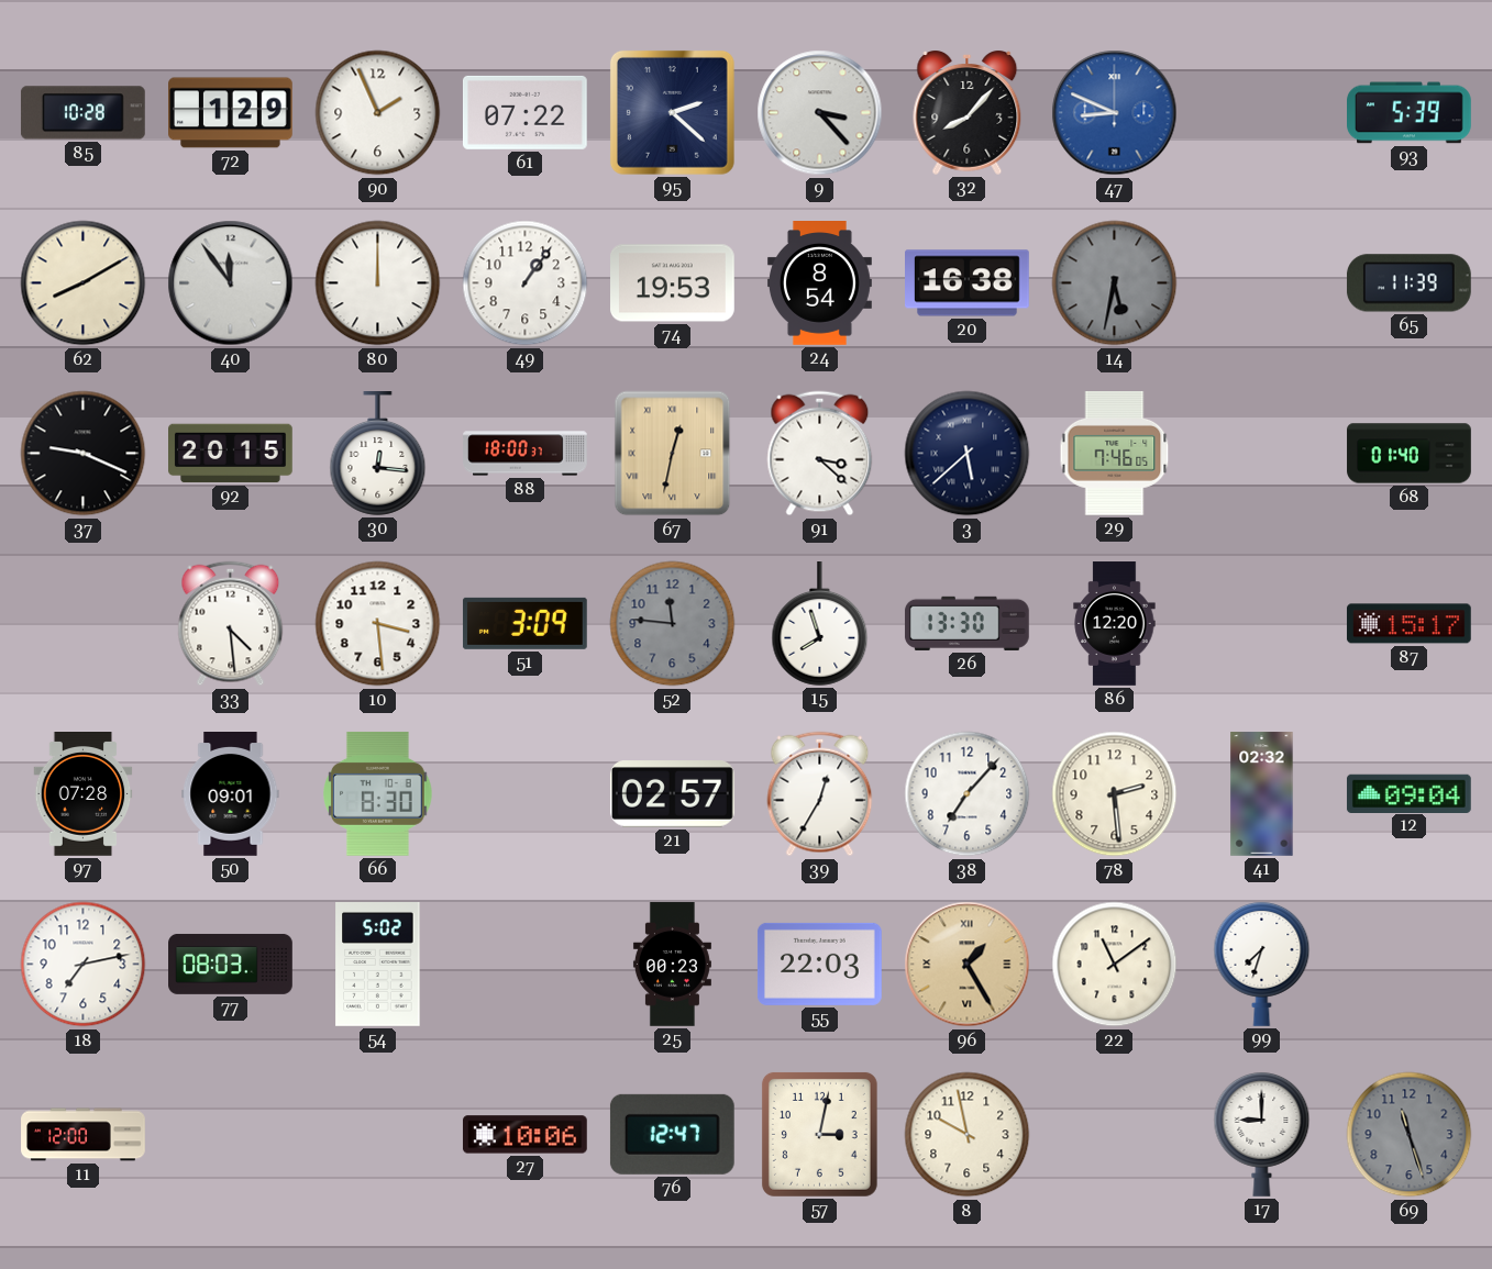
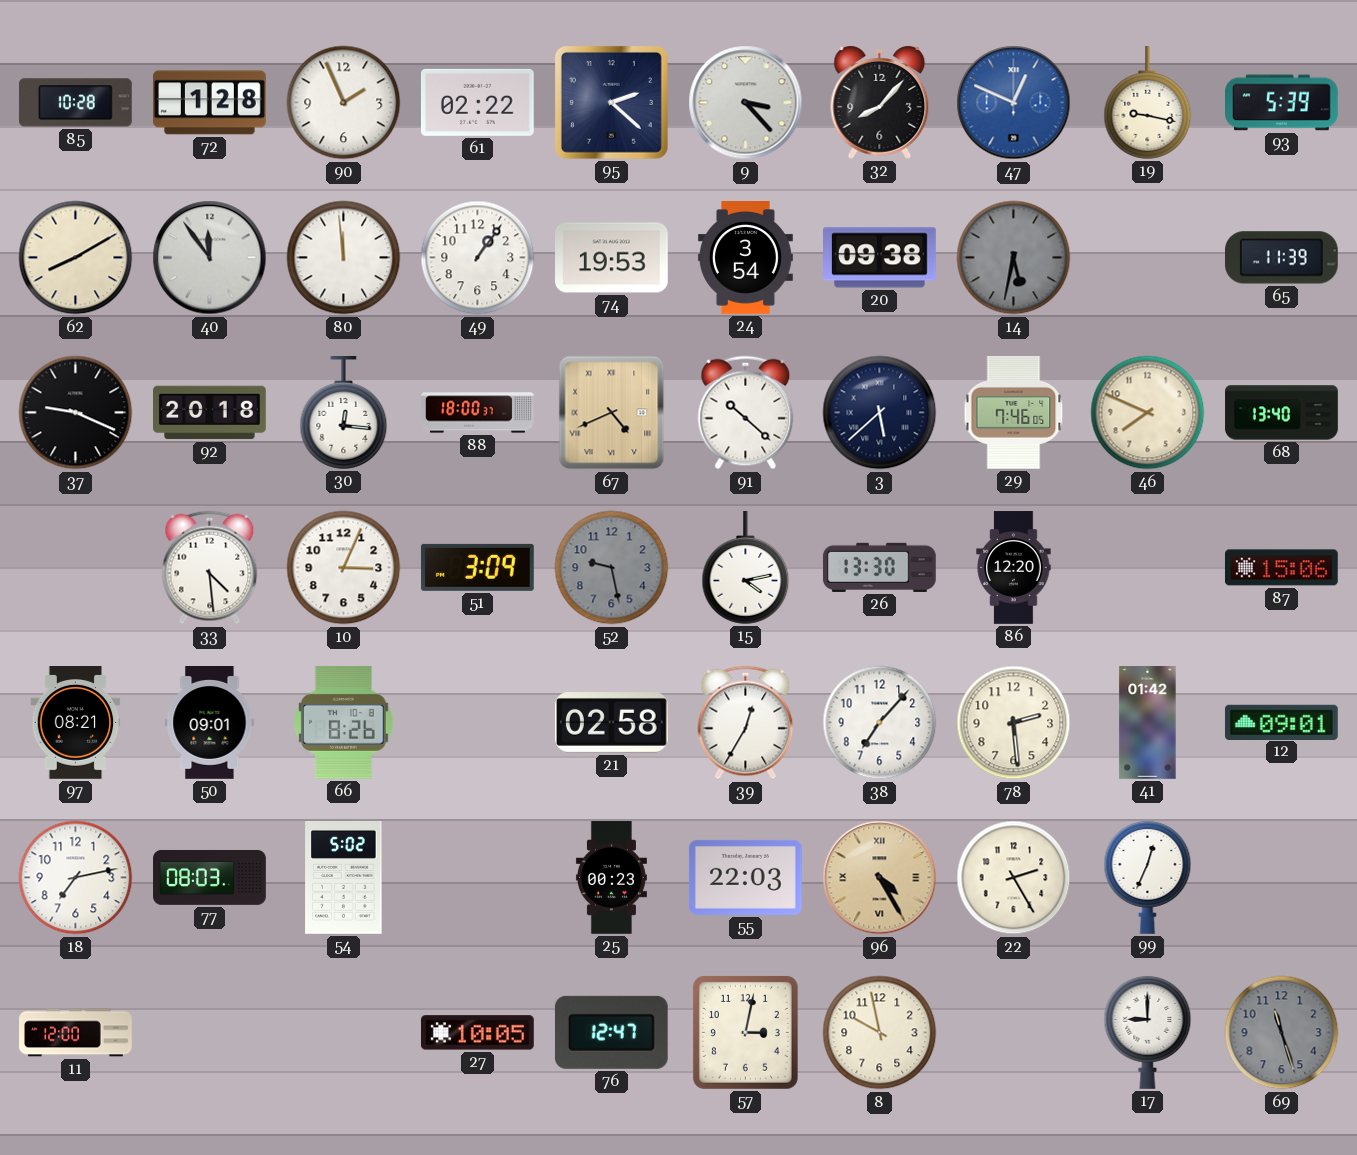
72: 1:29 -> 1:28 (210, 103)
61: 07:22 -> 02:22 (477, 102)
47: 8:49 -> 12:49 (1014, 103)
19: none -> 9:17 (1148, 103)
80: 12:00 -> 11:59 (344, 258)
24: 8:54 -> 3:54 (745, 258)
20: 16:38 -> 09:38 (880, 258)
92: 20:15 -> 20:18 (210, 413)
67: 12:32 -> 4:41 (612, 413)
91: 3:22 -> 10:22 (746, 413)
46: none -> 7:49 (1148, 413)
68: 01:40 -> 13:40 (1282, 413)
10: 3:29 -> 3:04 (344, 568)
52: 11:46 -> 9:28 (612, 568)
15: 7:57 -> 4:13 (746, 568)
87: 15:17 -> 15:06 (1281, 568)
97: 07:28 -> 08:21 (76, 723)
66: 8:30 -> 8:26 (344, 722)
21: 02:57 -> 02:58 (611, 723)
41: 02:32 -> 01:42 (1148, 723)
12: 09:04 -> 09:01 (1281, 722)
96: 1:25 -> 4:25 (880, 878)
22: 11:09 -> 2:25 (1014, 878)
99: 7:33 -> 12:34 (1148, 877)
27: 10:06 -> 10:05 (477, 1033)
